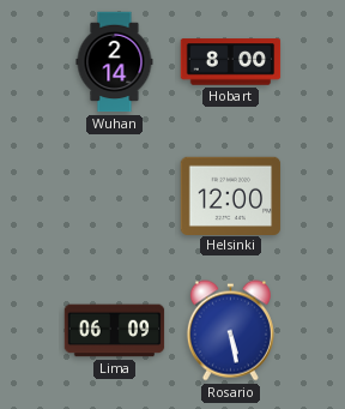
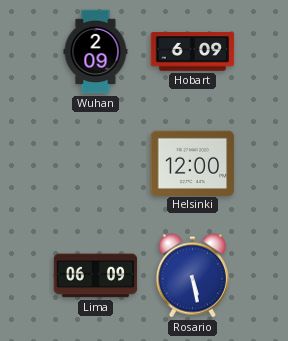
Wuhan: 2:14 -> 2:09 (96, 52)
Hobart: 8:00 -> 6:09 (193, 52)
